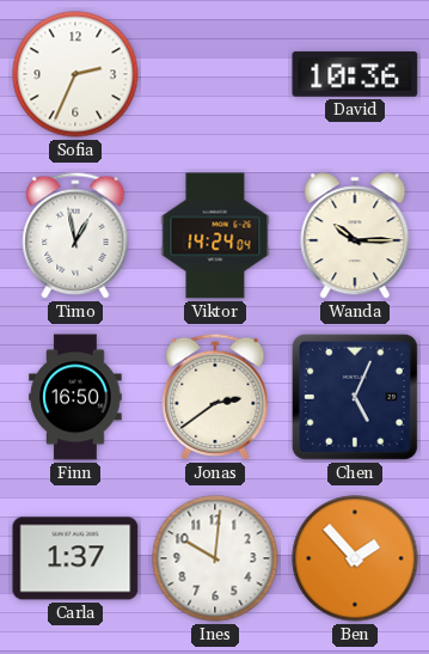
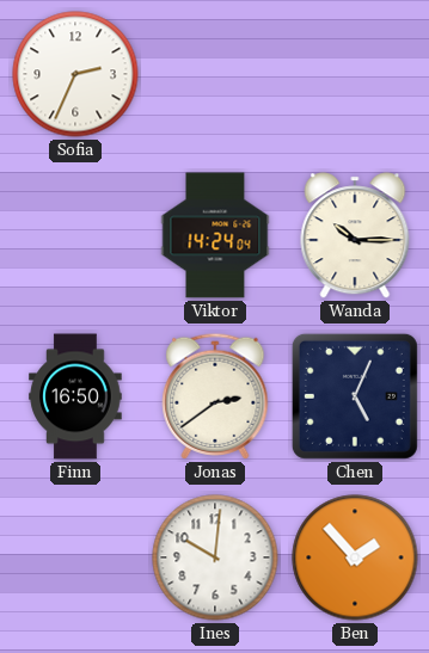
David: 10:36 -> none (355, 74)
Timo: 12:58 -> none (75, 236)
Carla: 1:37 -> none (75, 558)
